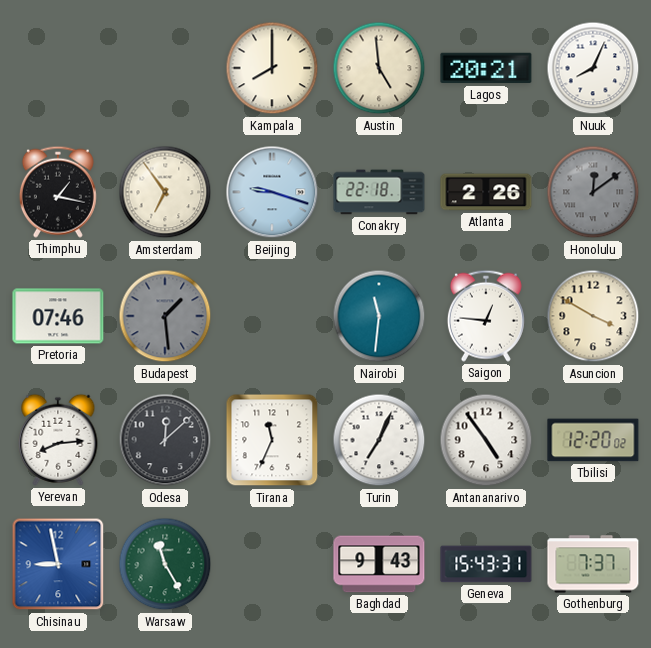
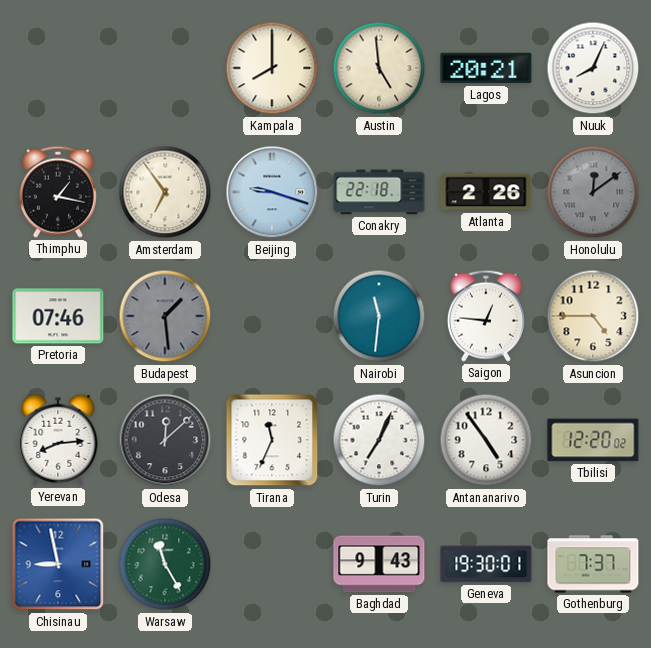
Asuncion: 3:50 -> 4:45 (593, 316)
Geneva: 15:43 -> 19:30 (486, 564)
